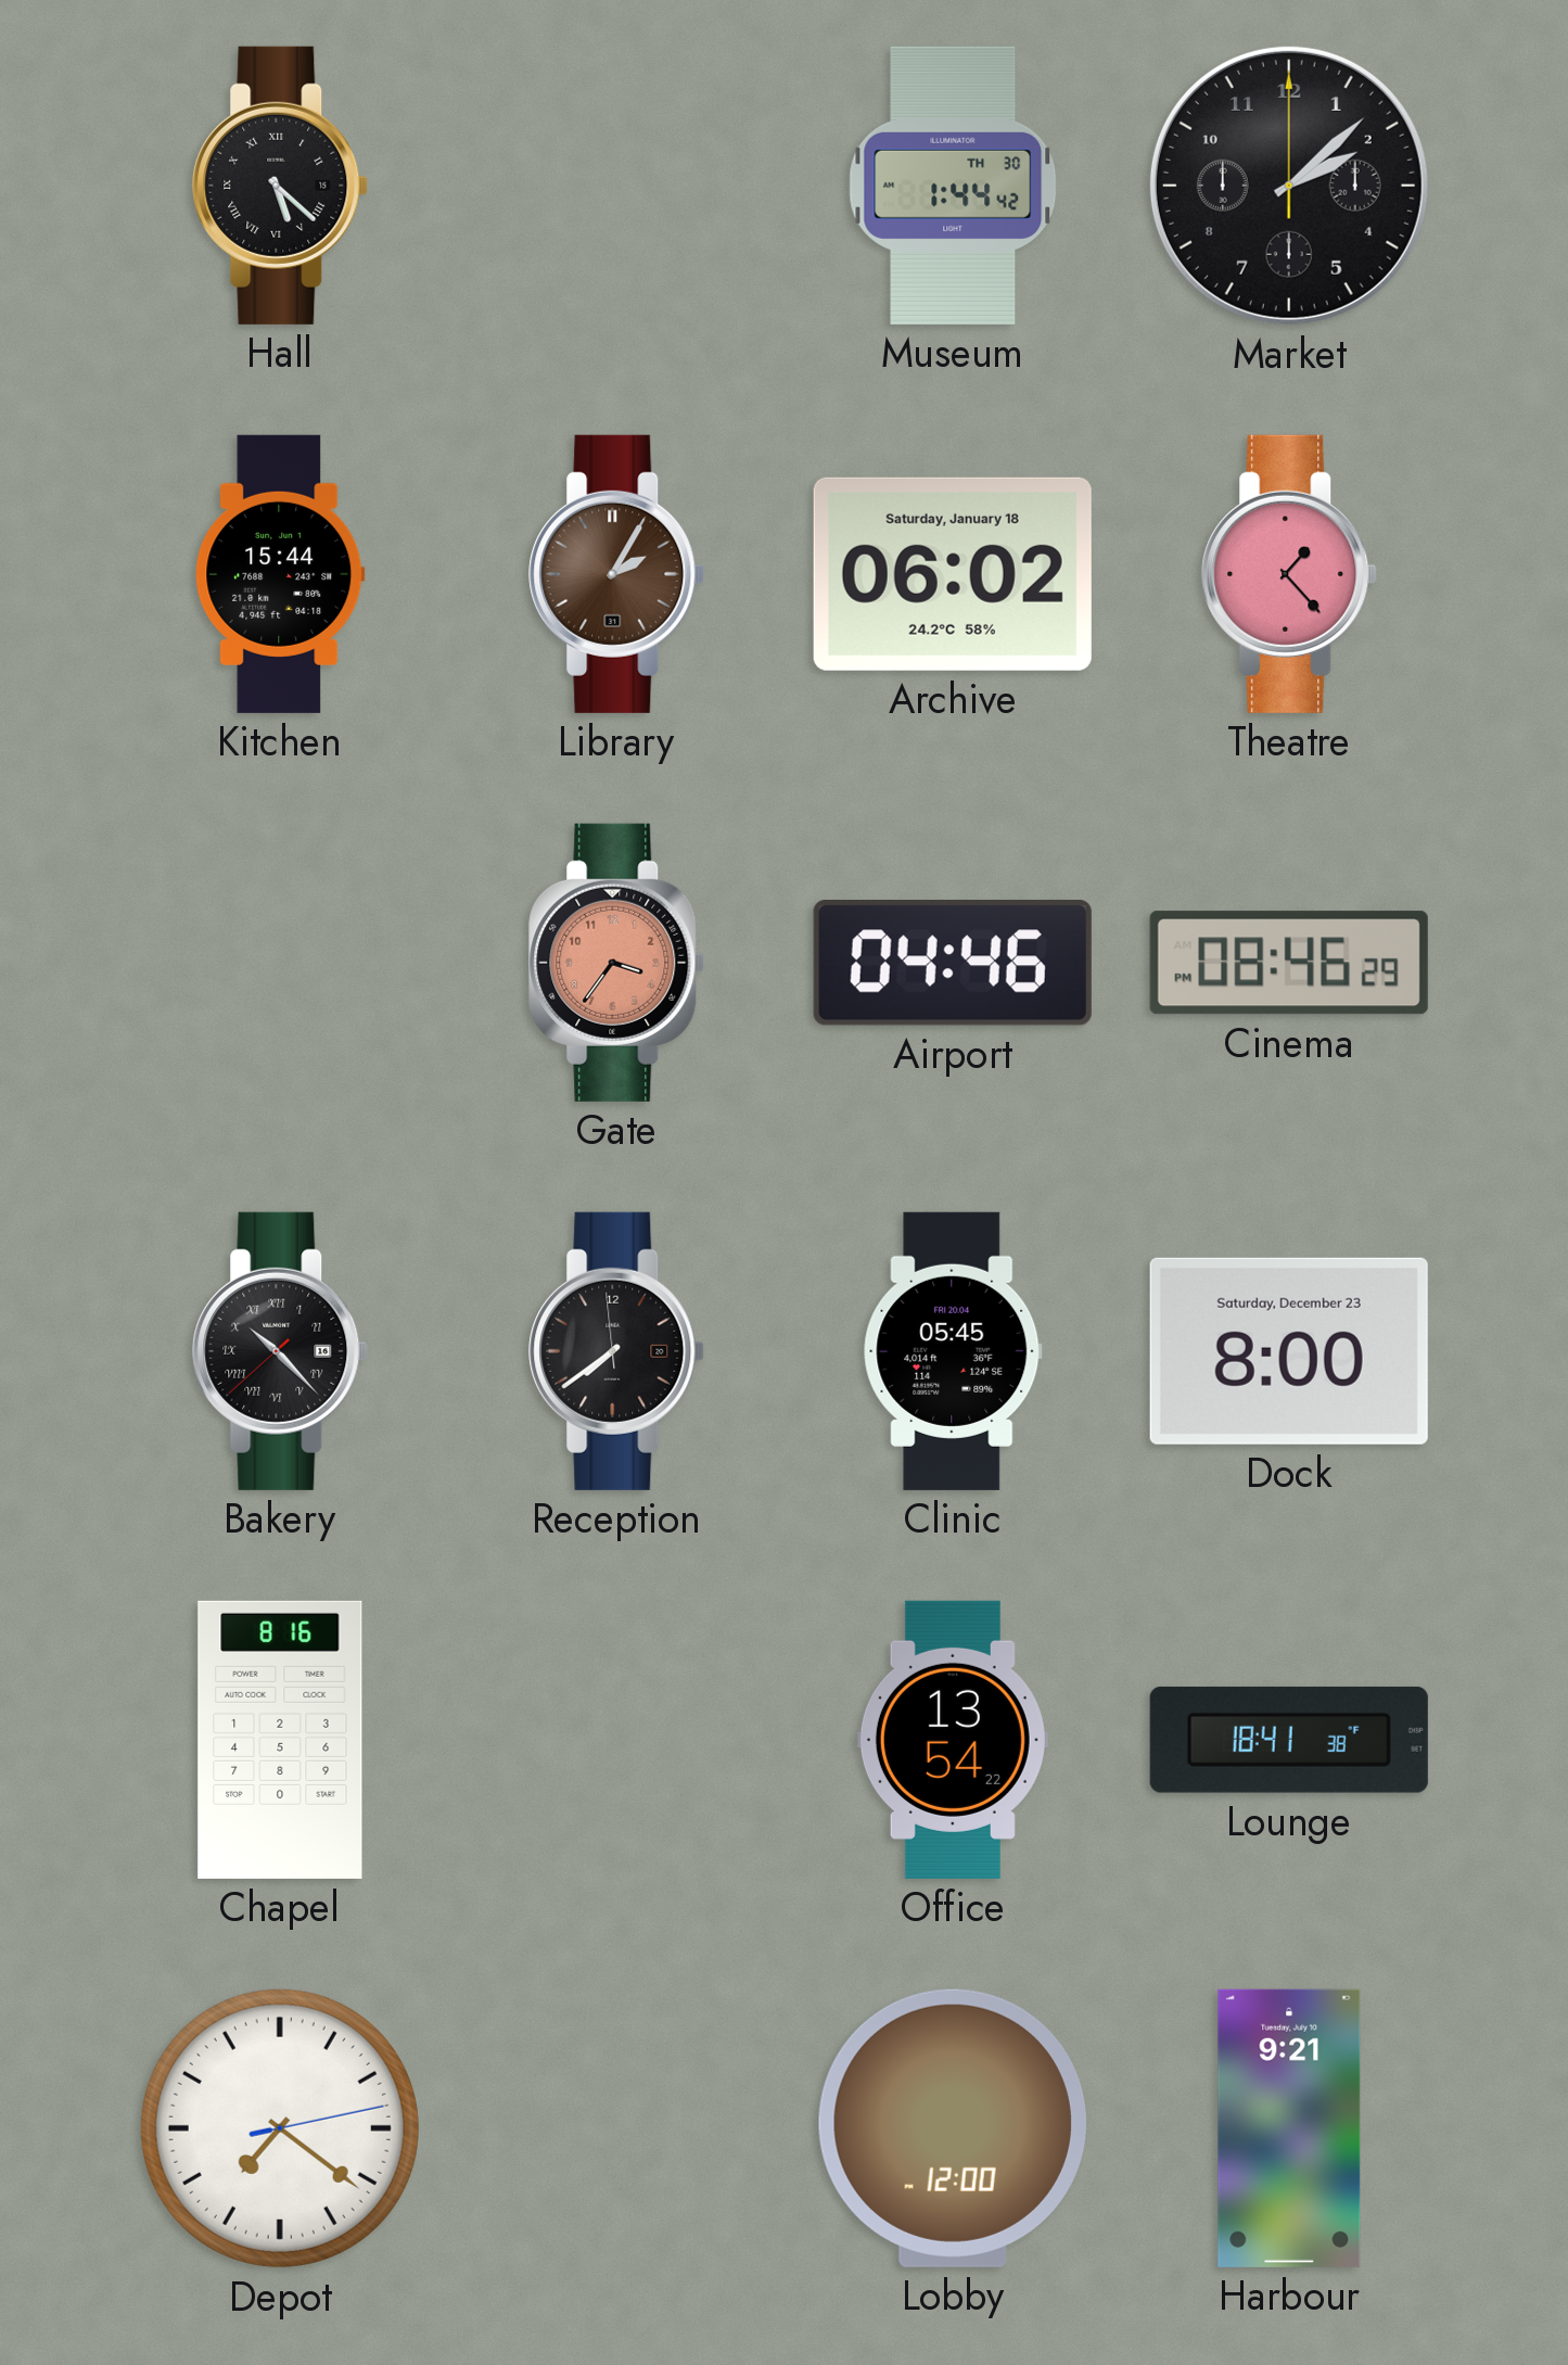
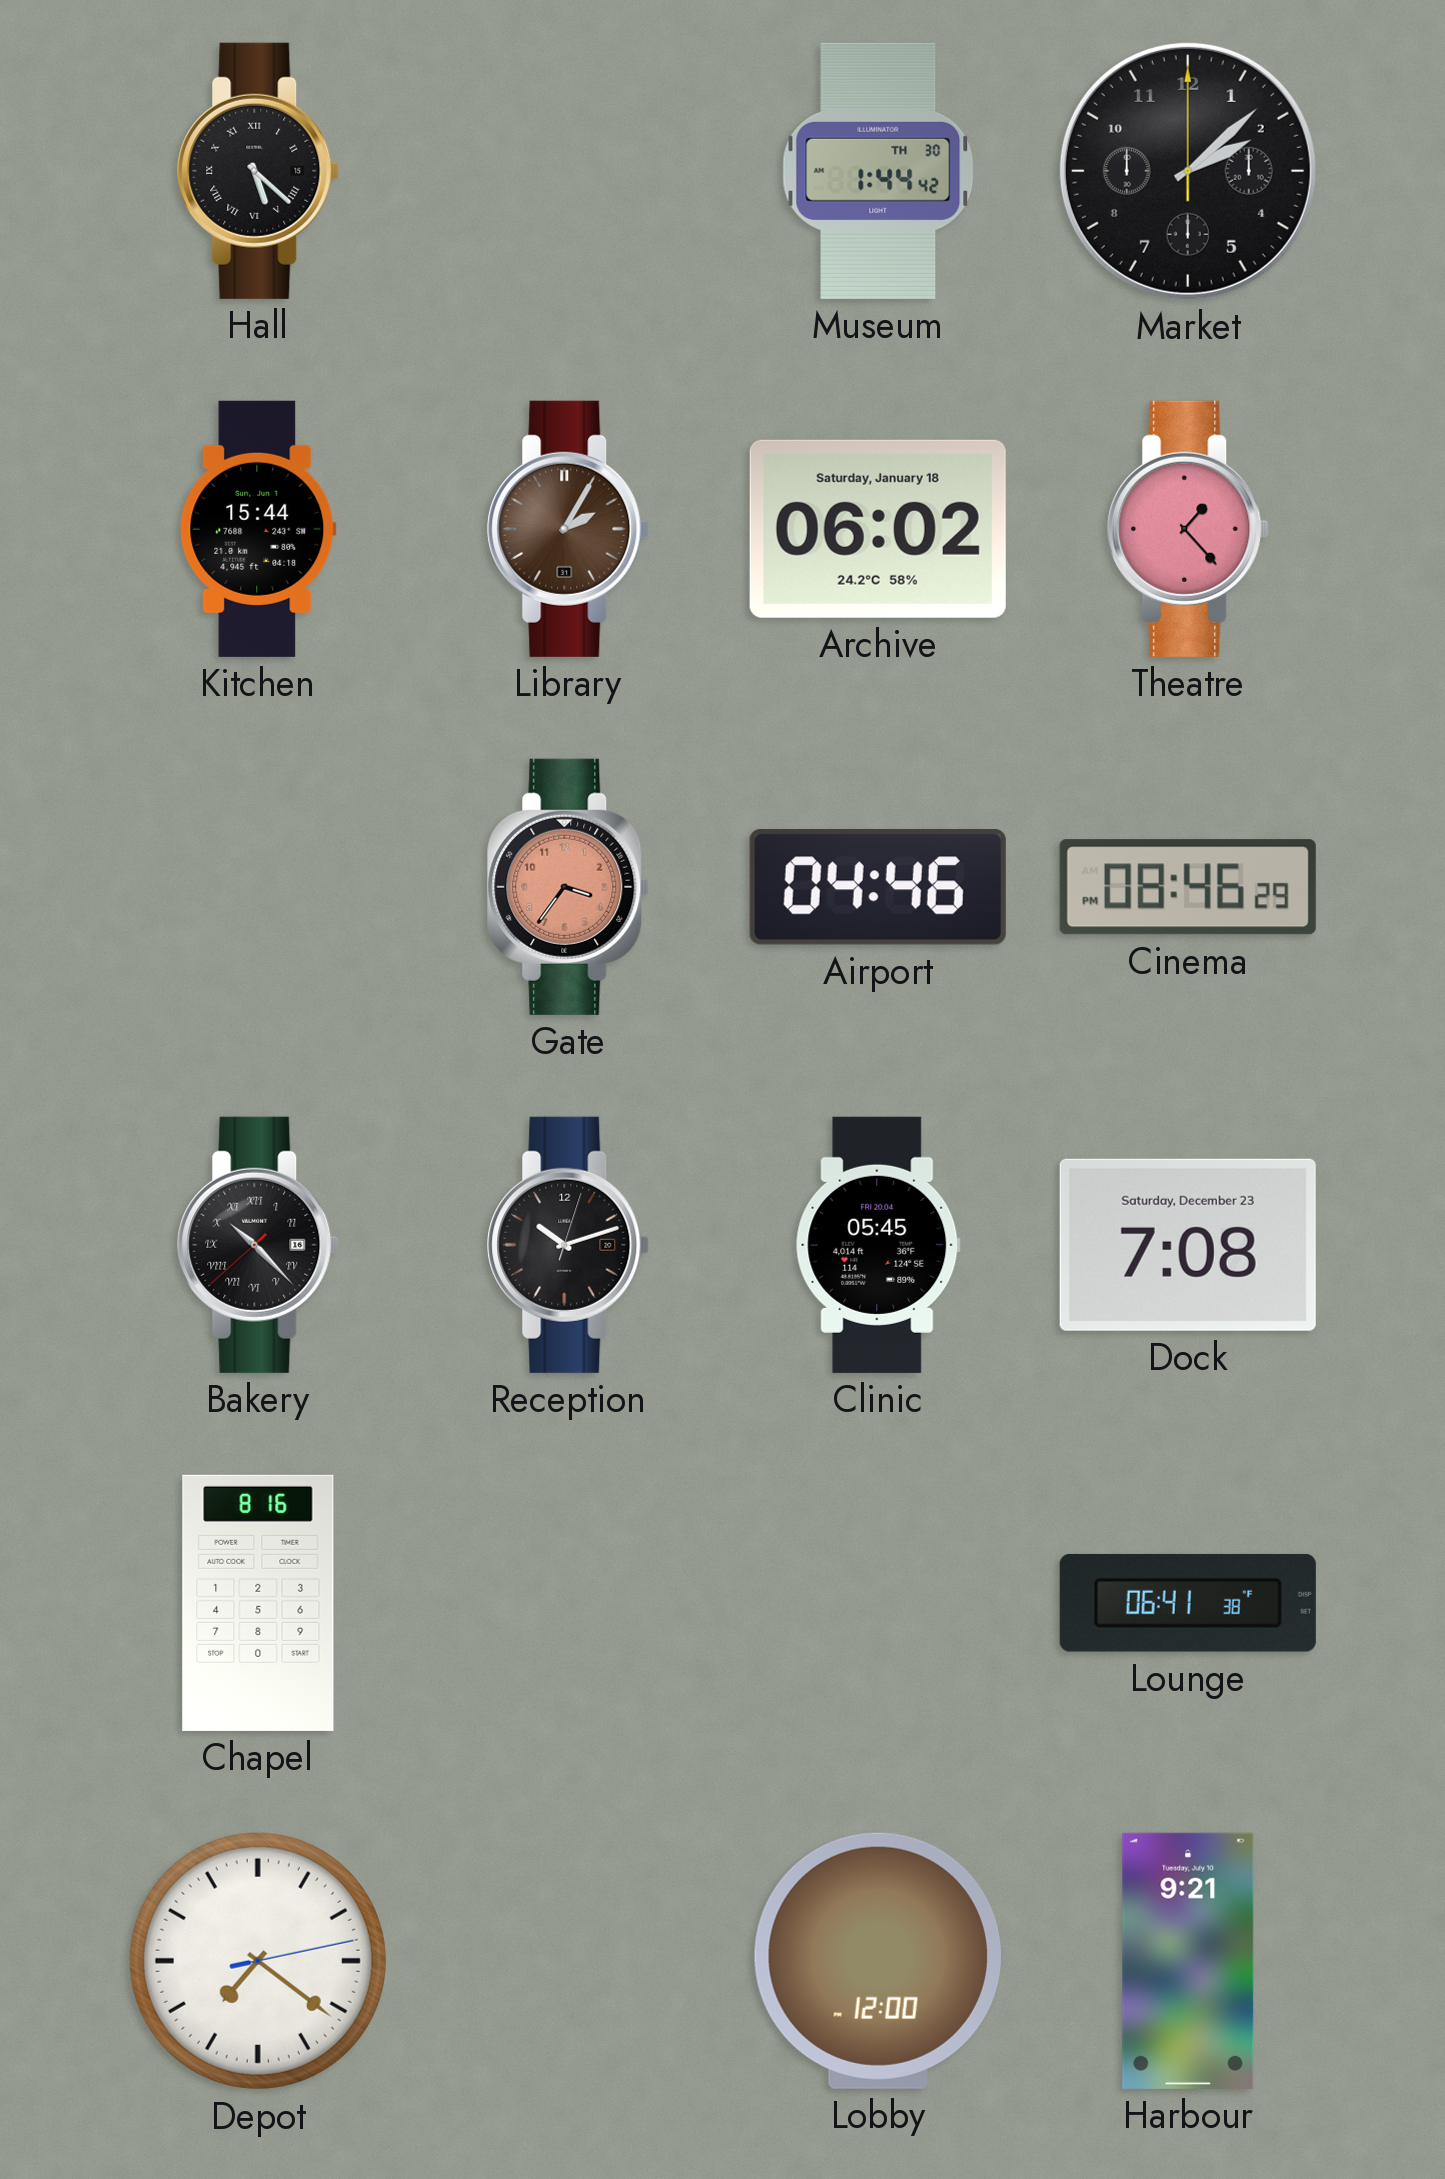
Reception: 7:38 -> 10:12 (568, 1245)
Dock: 8:00 -> 7:08 (1188, 1245)
Office: 13:54 -> none (953, 1740)
Lounge: 18:41 -> 06:41 (1188, 1603)
